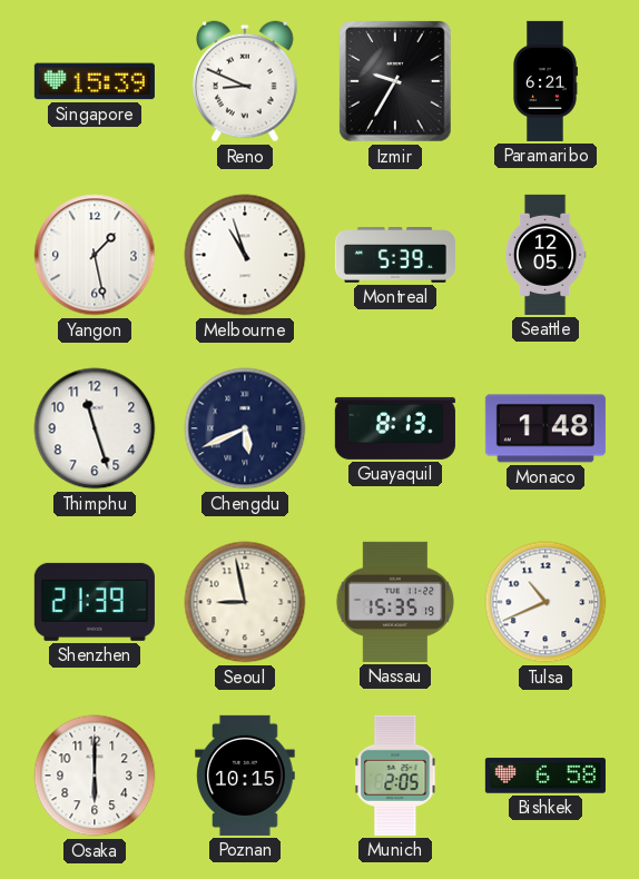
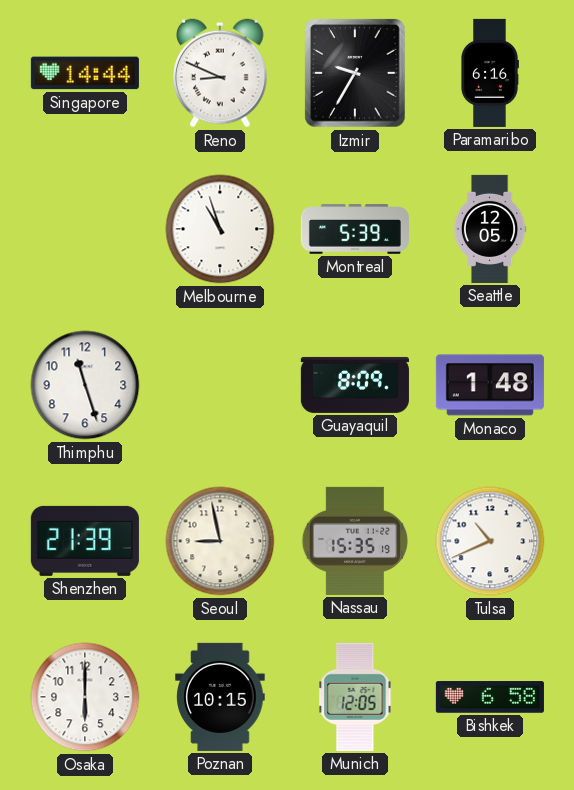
Singapore: 15:39 -> 14:44 (85, 73)
Paramaribo: 6:21 -> 6:16 (490, 73)
Yangon: 1:28 -> none (95, 255)
Chengdu: 5:41 -> none (245, 428)
Guayaquil: 8:13 -> 8:09 (355, 385)
Munich: 2:05 -> 12:05 (355, 697)
